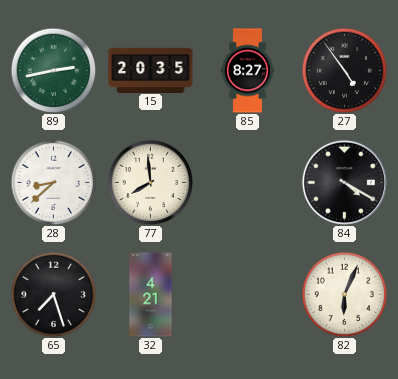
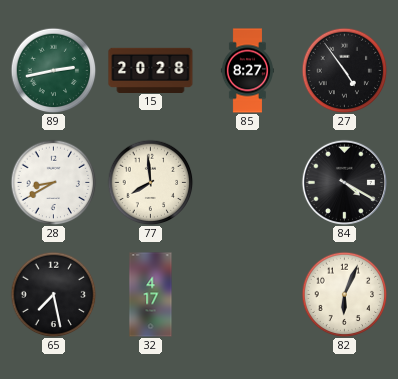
15: 20:35 -> 20:28 (151, 70)
28: 8:38 -> 8:40 (53, 182)
65: 7:27 -> 7:28 (53, 294)
32: 4:21 -> 4:17 (151, 295)
